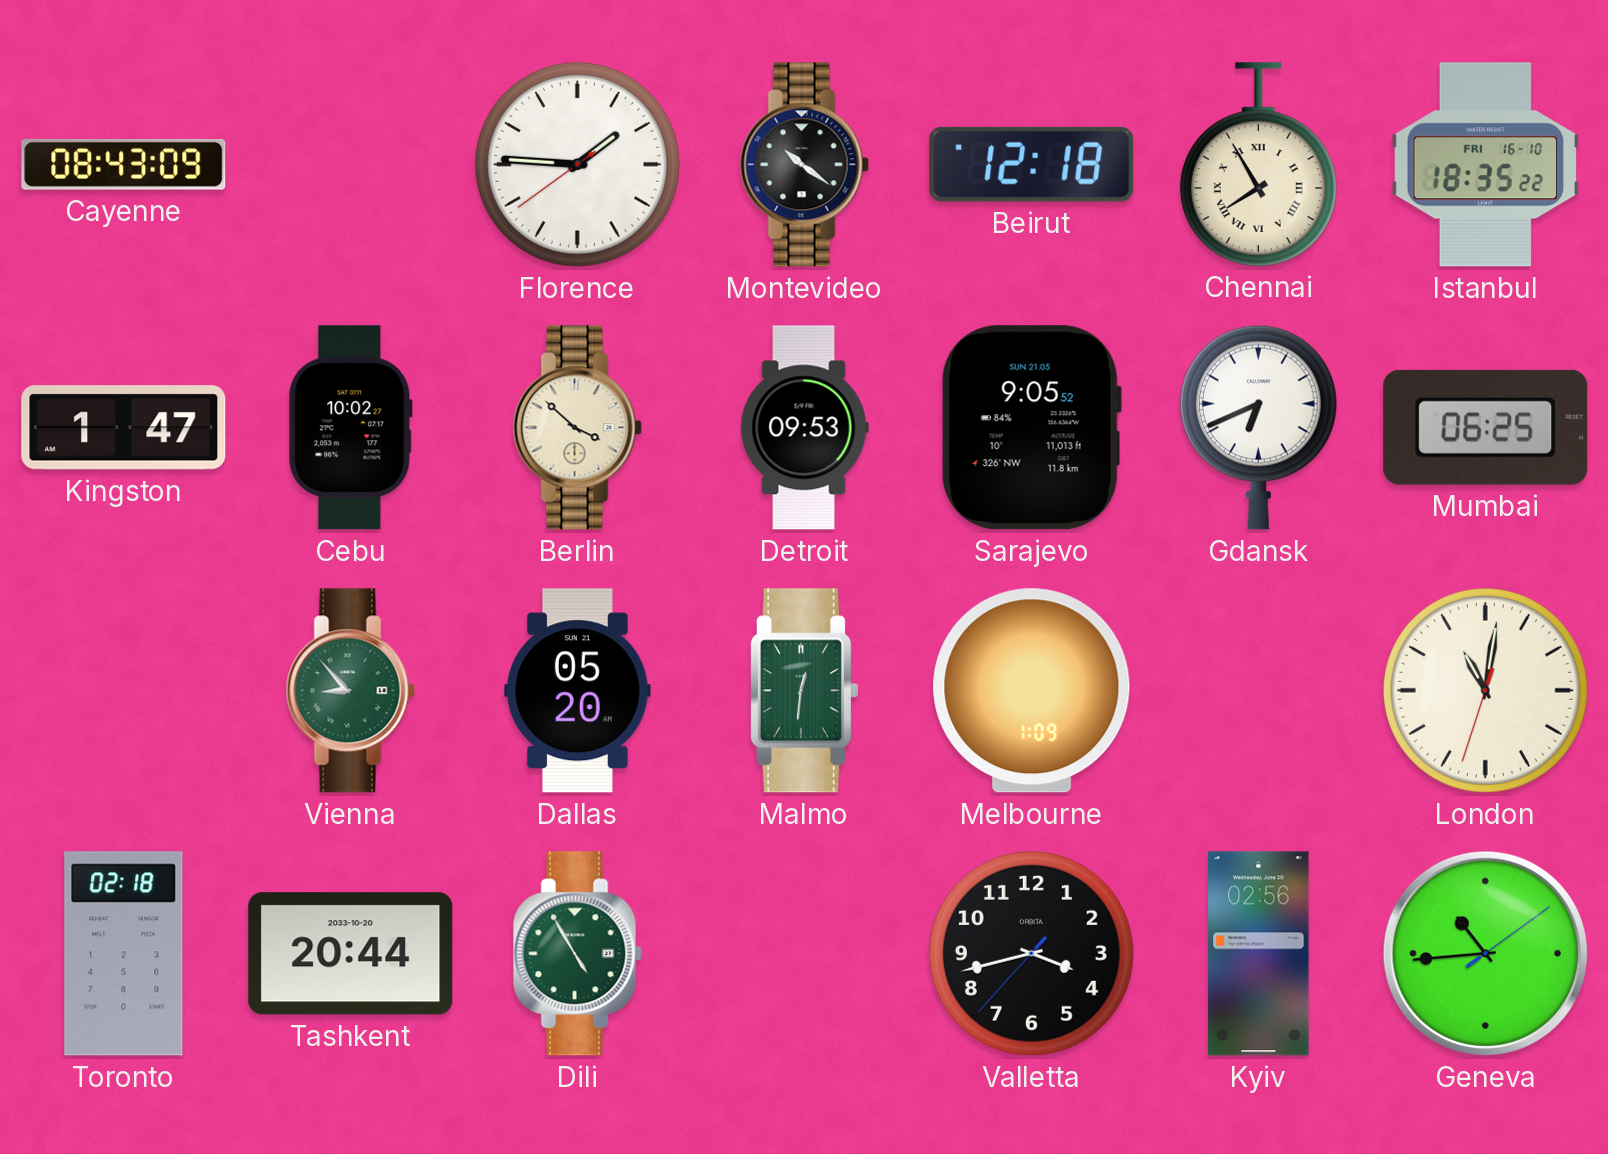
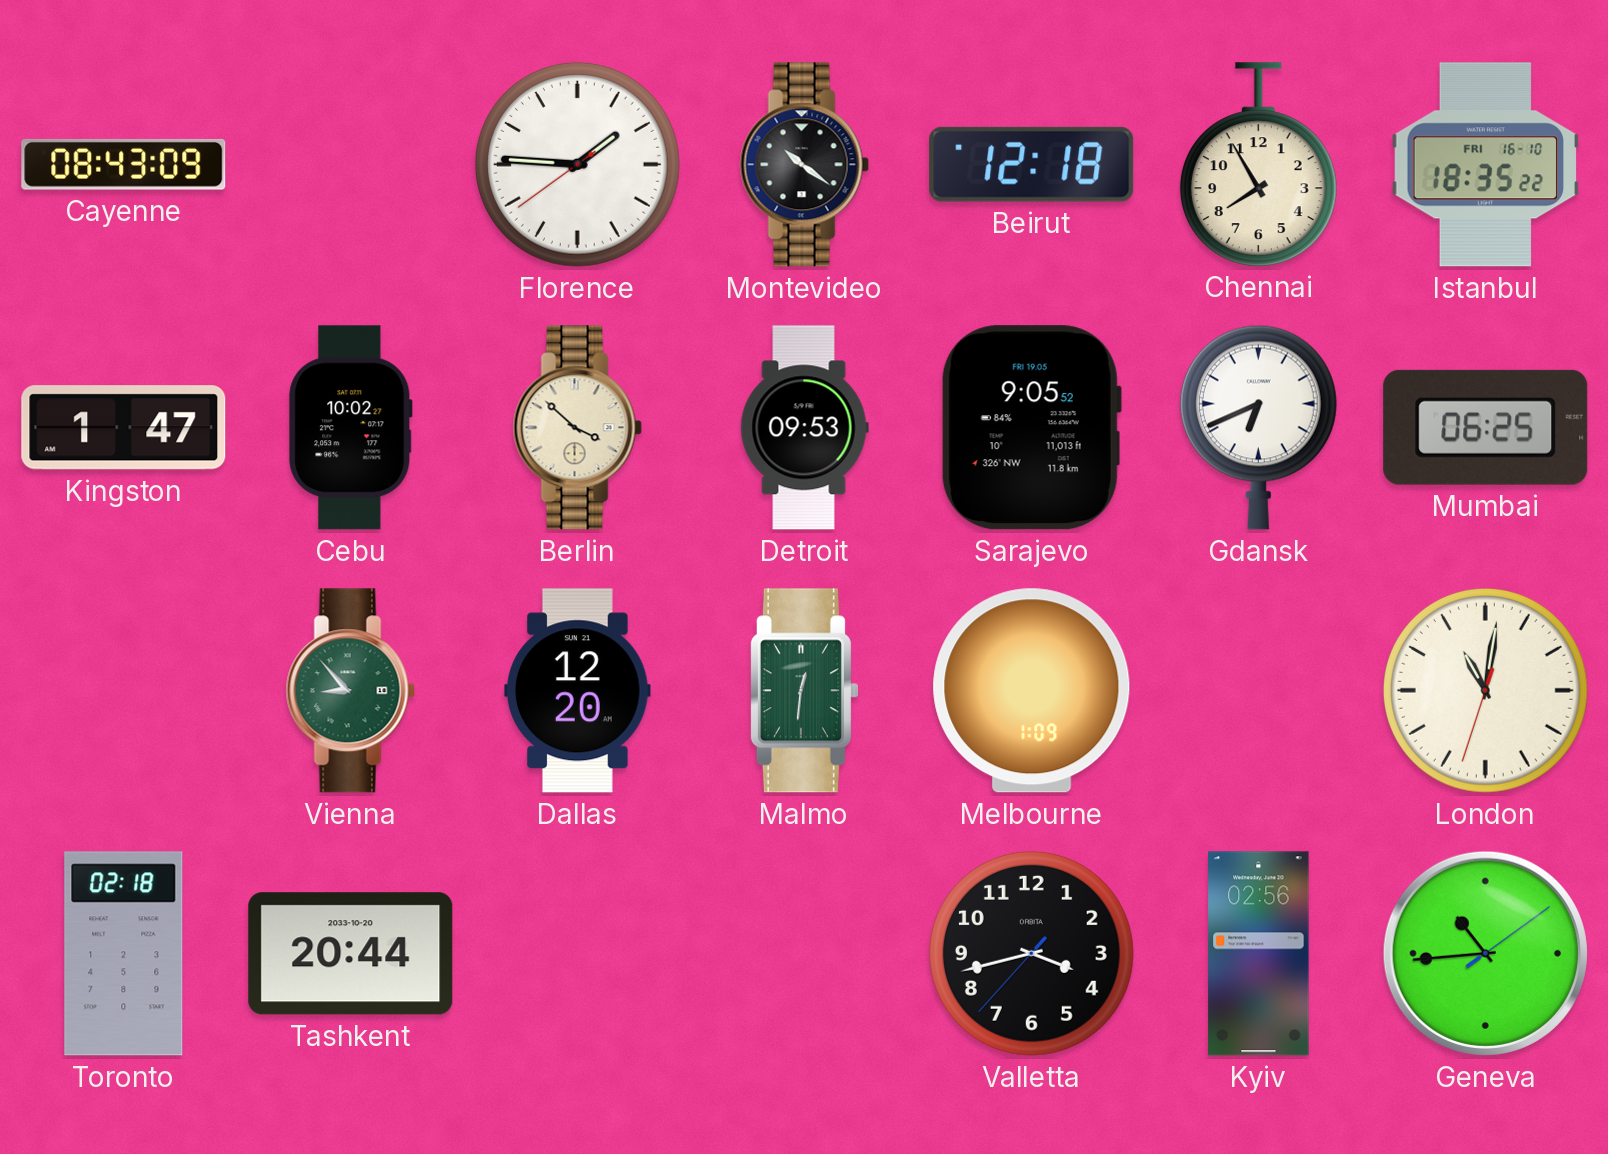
Chennai numerals: Roman -> Arabic (1258, 164)
Sarajevo date: SUN 21.05 -> FRI 19.05 (1031, 428)
Dallas: 05:20 -> 12:20 (578, 691)
Dili: 4:55 -> none (577, 954)
